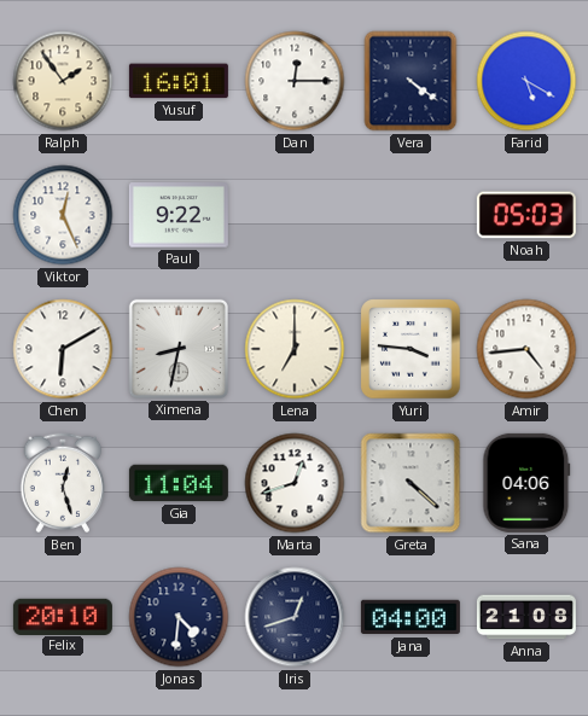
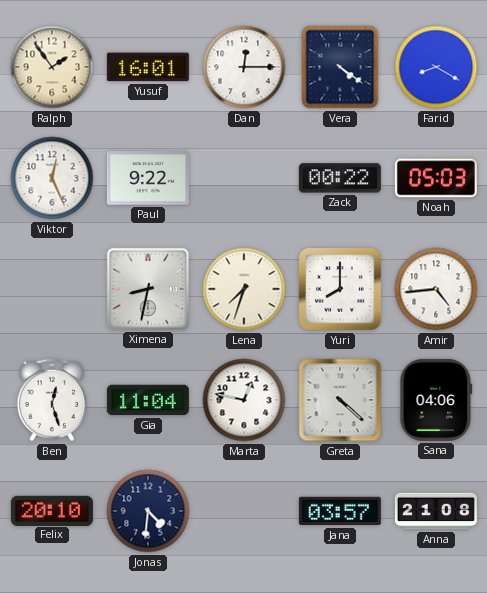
Farid: 5:20 -> 8:20 (436, 67)
Zack: none -> 00:22 (340, 178)
Chen: 6:10 -> none (63, 349)
Lena: 7:00 -> 7:33 (244, 289)
Yuri: 3:46 -> 8:00 (340, 289)
Marta: 12:42 -> 12:47 (244, 400)
Iris: 12:42 -> none (295, 617)
Jana: 04:00 -> 03:57 (340, 511)
